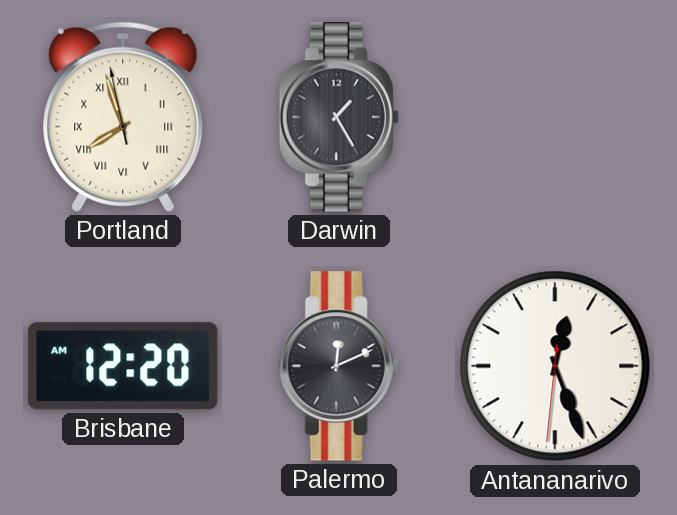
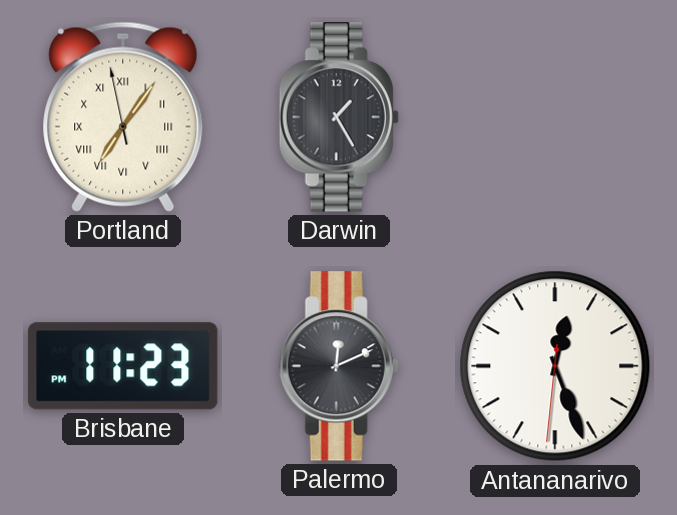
Portland: 7:56 -> 7:05 (123, 117)
Brisbane: 12:20 -> 11:23 (123, 366)
